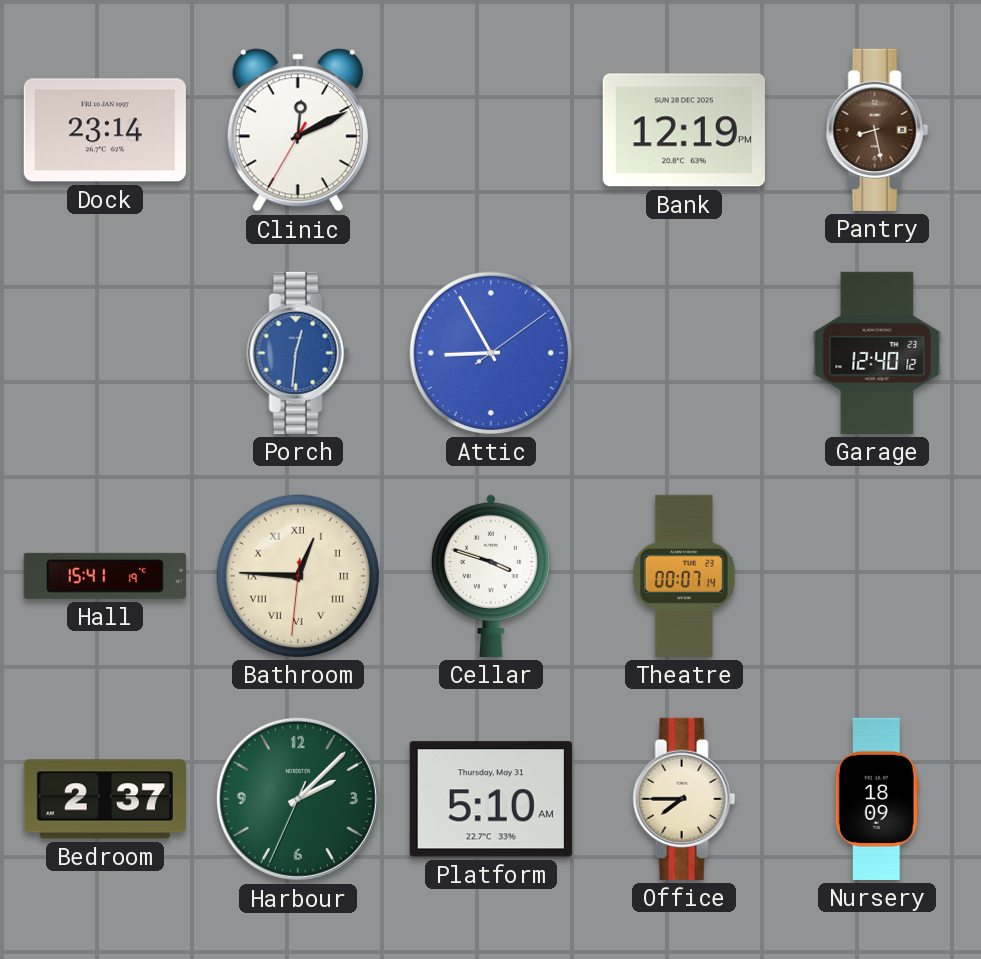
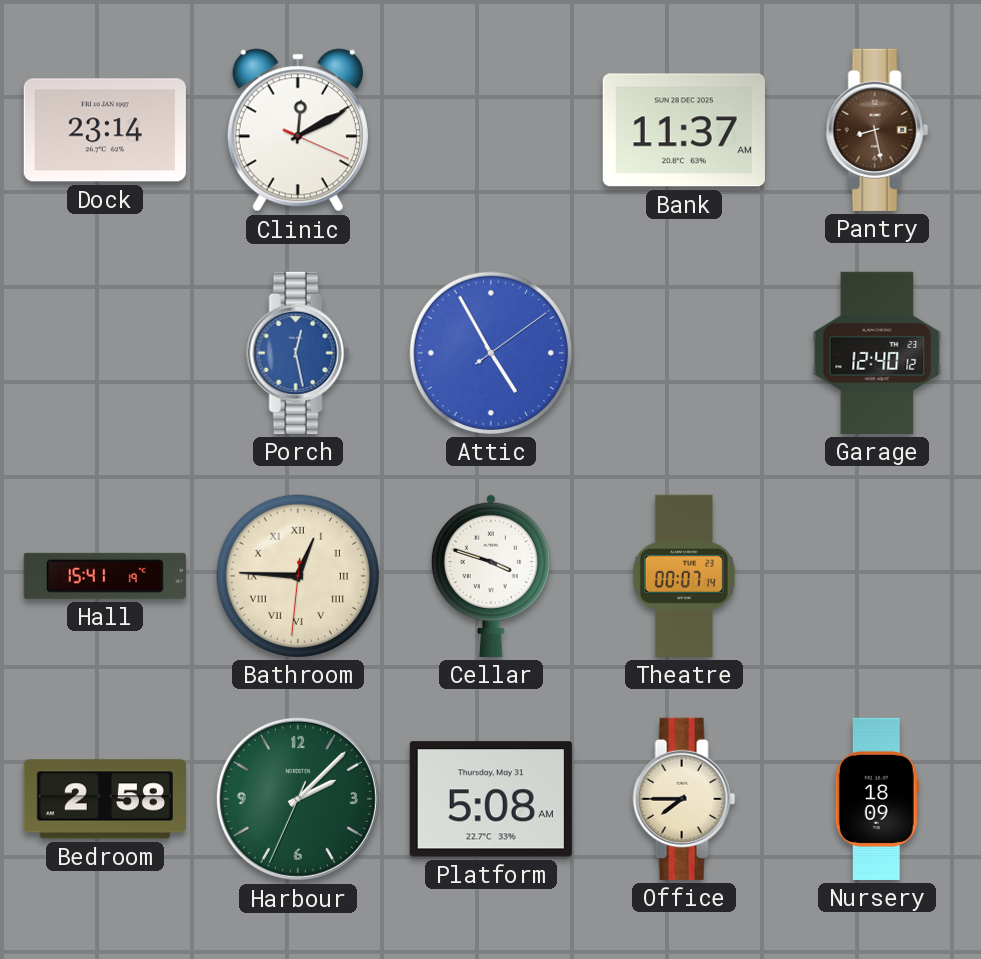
Clinic: 12:10:35 -> 12:10:19 (298, 130)
Bank: 12:19 -> 11:37 (684, 130)
Porch: 12:31 -> 12:28 (298, 353)
Attic: 8:55 -> 4:55 (491, 353)
Bedroom: 2:37 -> 2:58 (105, 799)
Platform: 5:10 -> 5:08 (491, 799)
